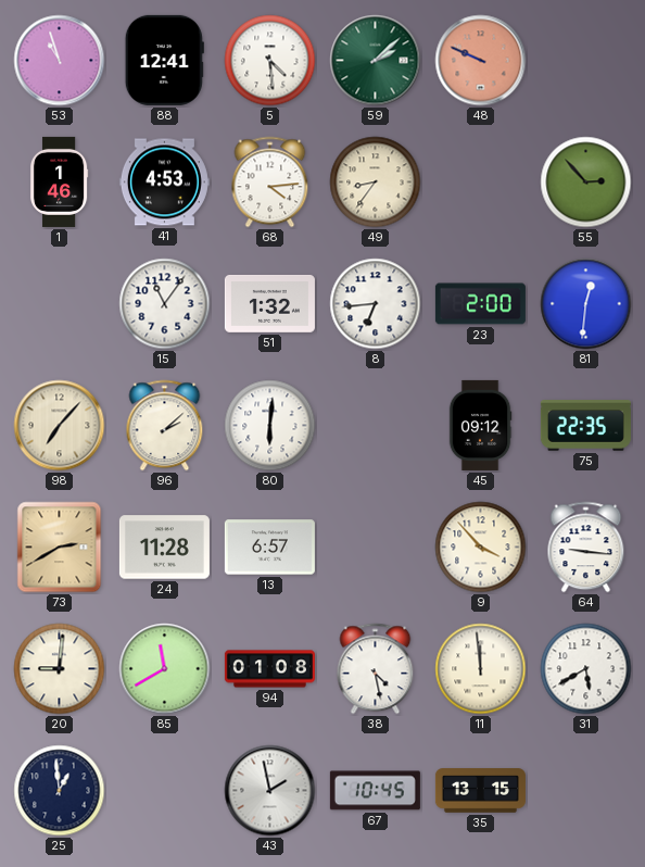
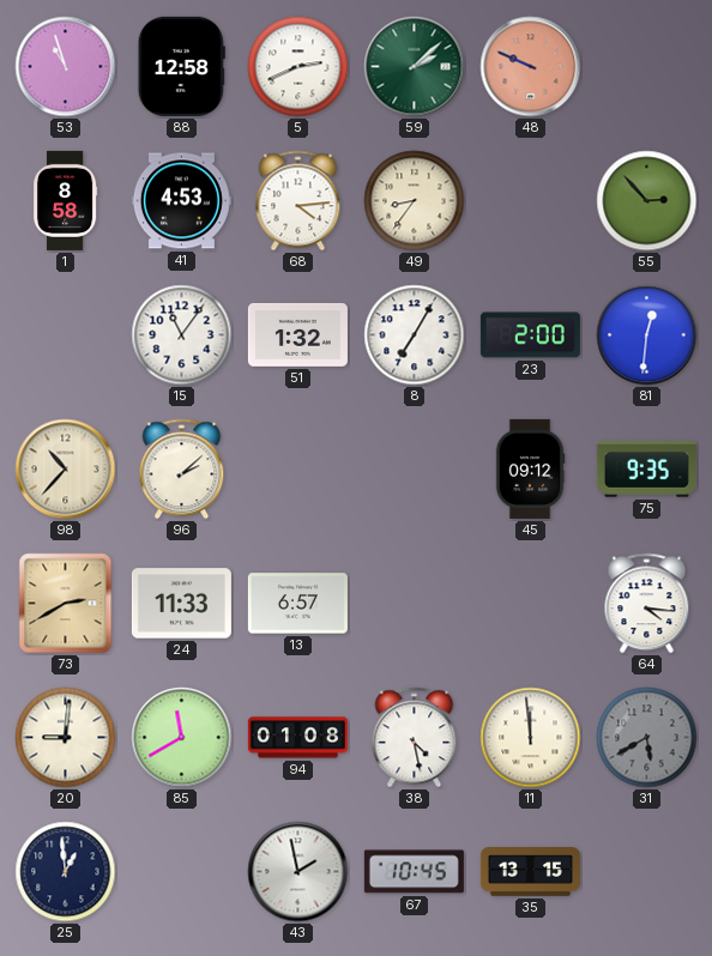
88: 12:41 -> 12:58 (181, 66)
5: 4:29 -> 2:41 (298, 67)
1: 1:46 -> 8:58 (65, 200)
8: 6:44 -> 7:05 (415, 335)
98: 7:07 -> 10:37 (66, 470)
80: 6:01 -> none (270, 426)
75: 22:35 -> 9:35 (646, 470)
24: 11:28 -> 11:33 (181, 604)
9: 3:53 -> none (481, 548)
64: 9:16 -> 4:16 (647, 604)
31 dial: white -> grey (647, 738)
